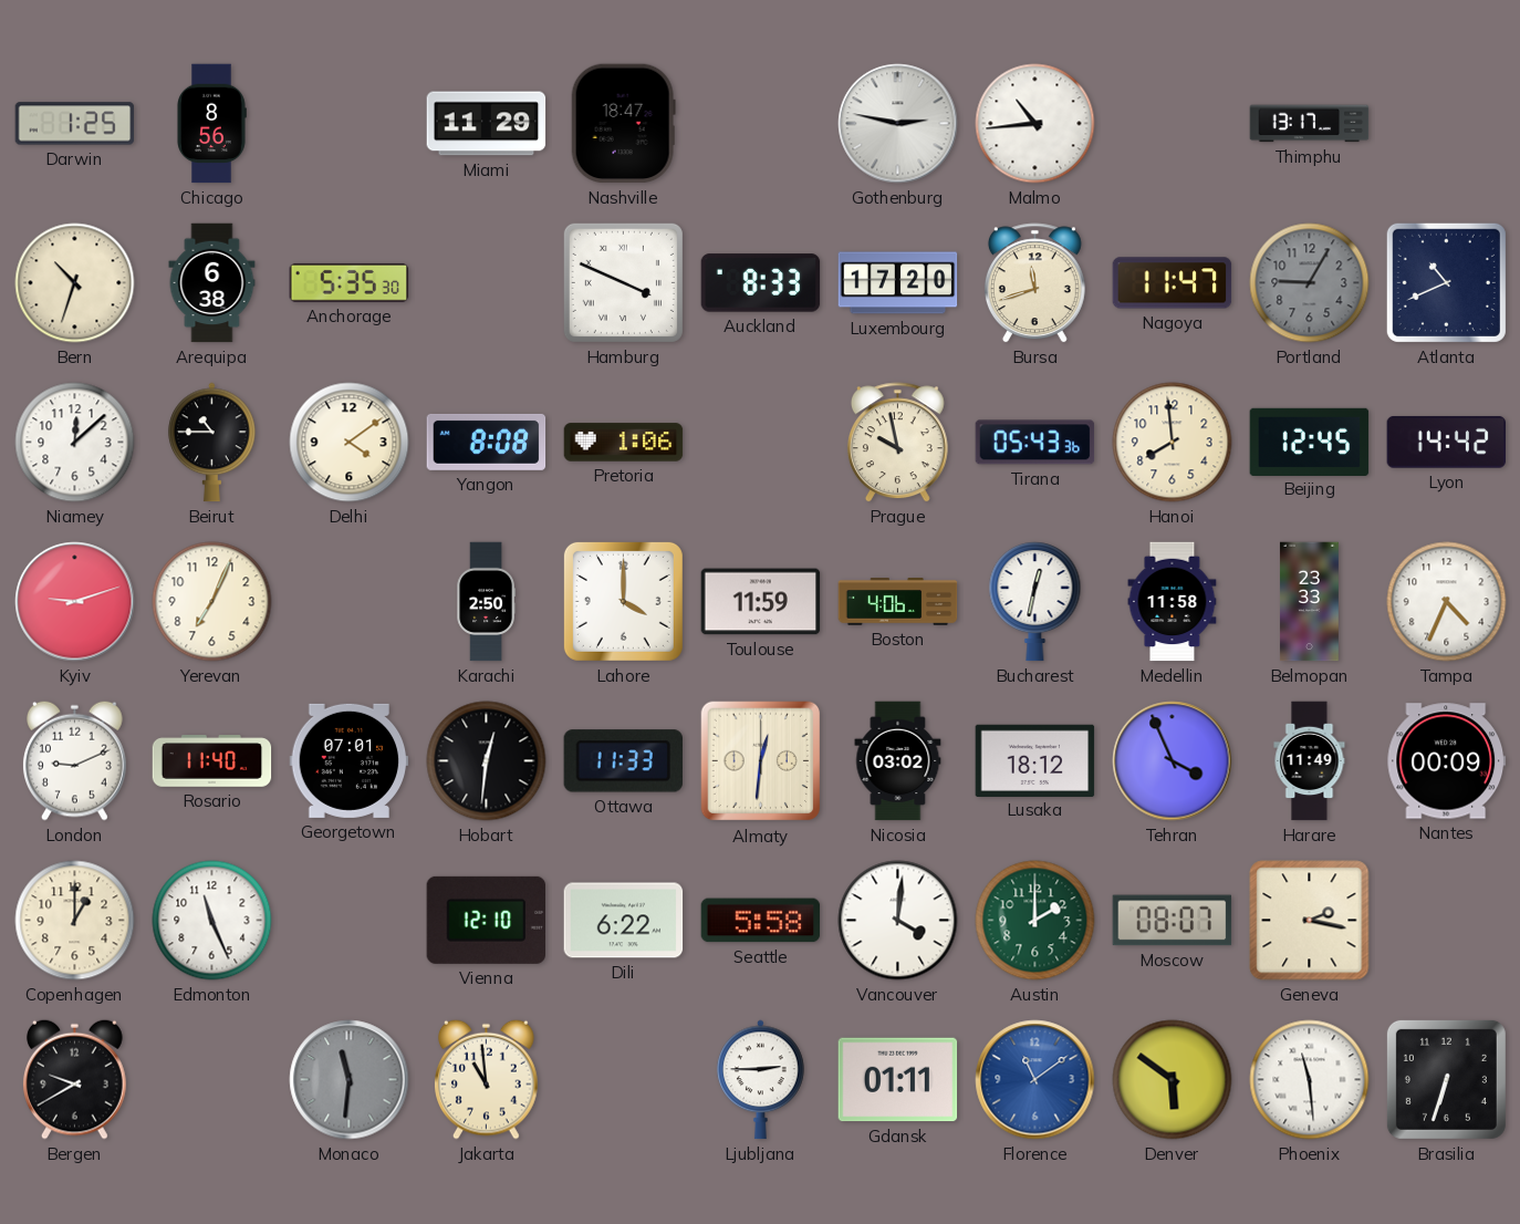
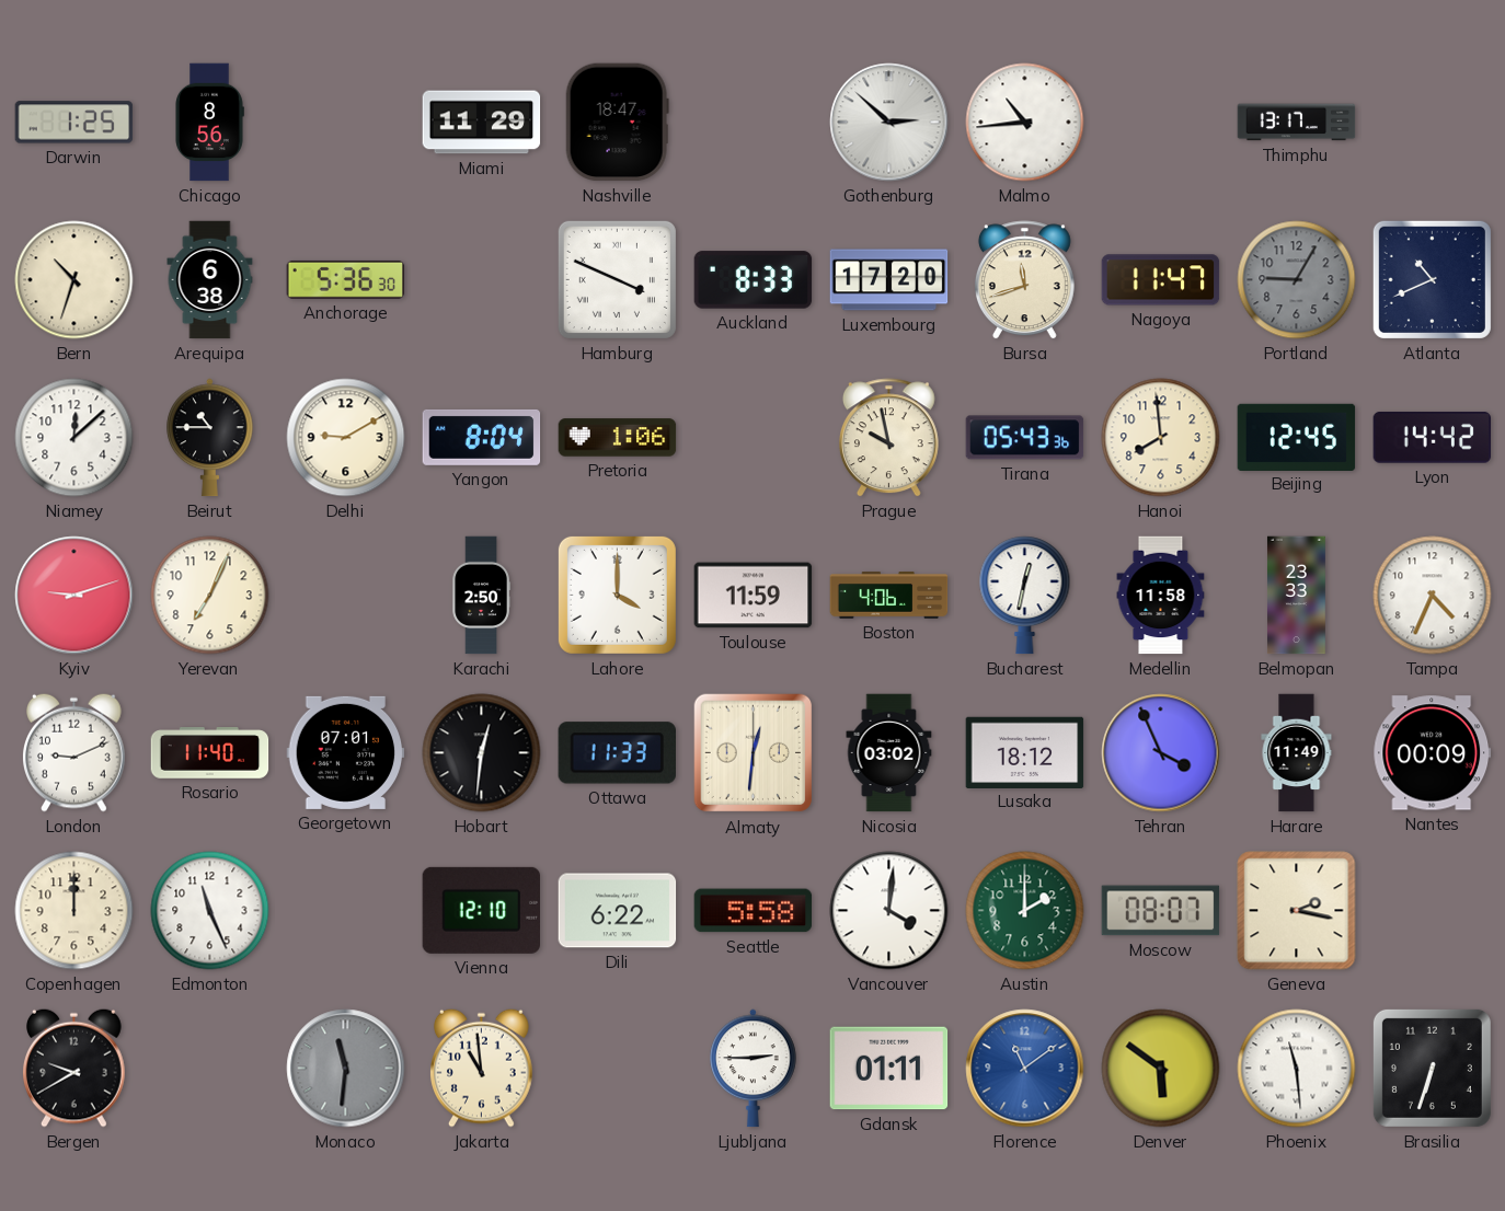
Gothenburg: 2:47 -> 2:52 (889, 123)
Anchorage: 5:35 -> 5:36 (346, 279)
Delhi: 4:09 -> 9:10 (346, 438)
Yangon: 8:08 -> 8:04 (482, 437)
Copenhagen: 1:00 -> 12:00 (74, 911)
